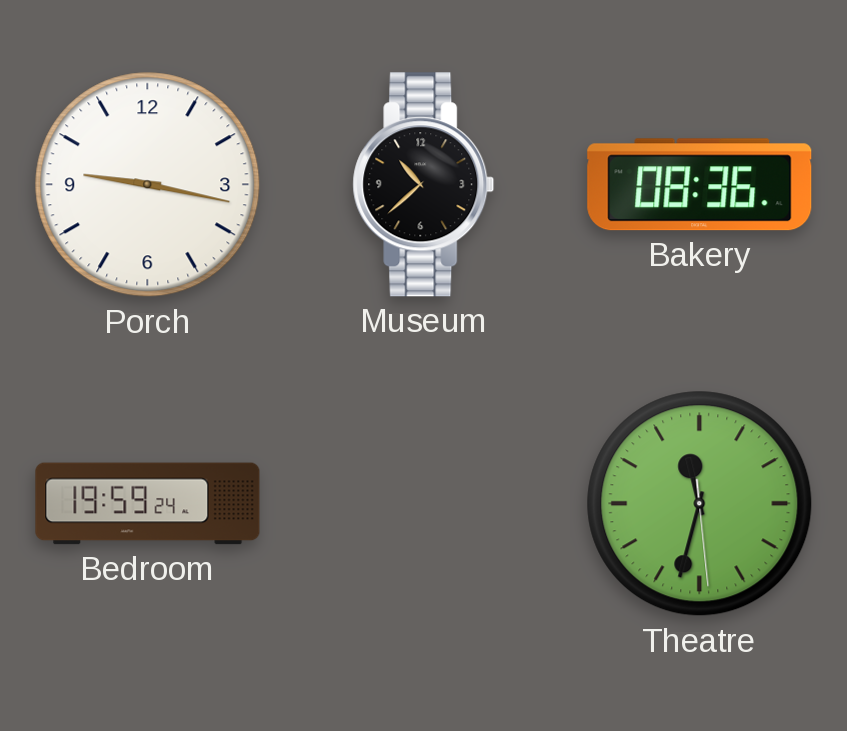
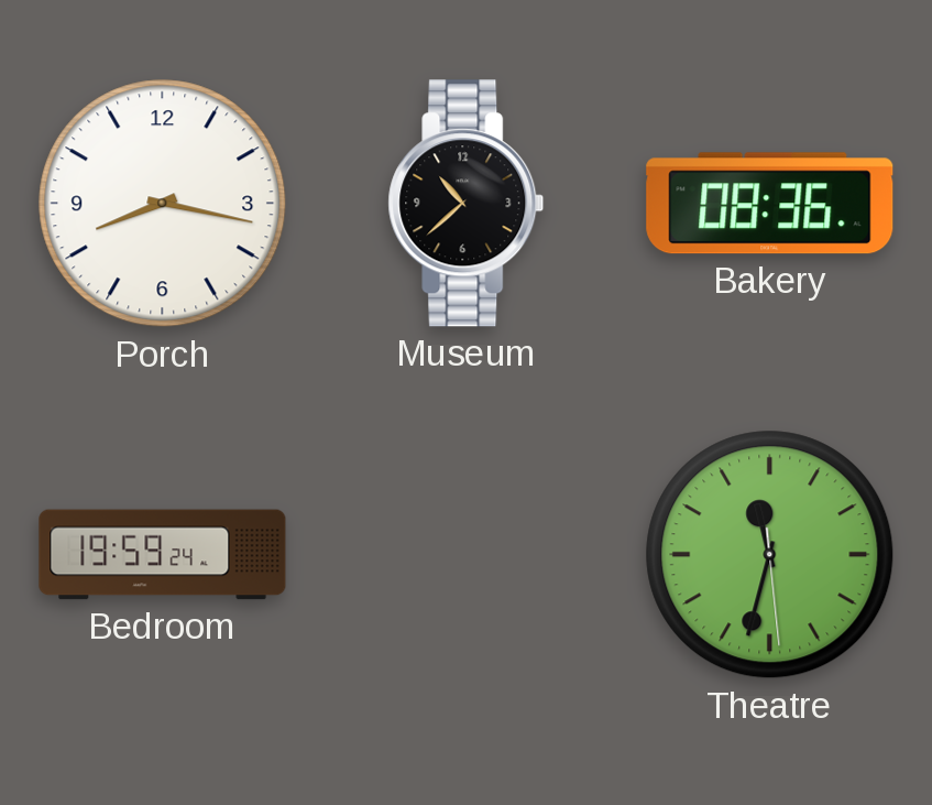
Porch: 9:17 -> 8:17 (163, 204)
